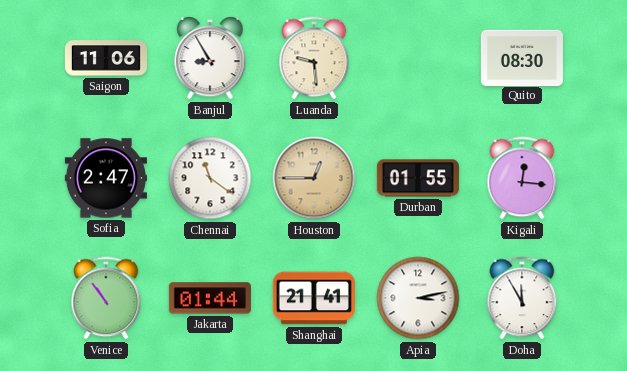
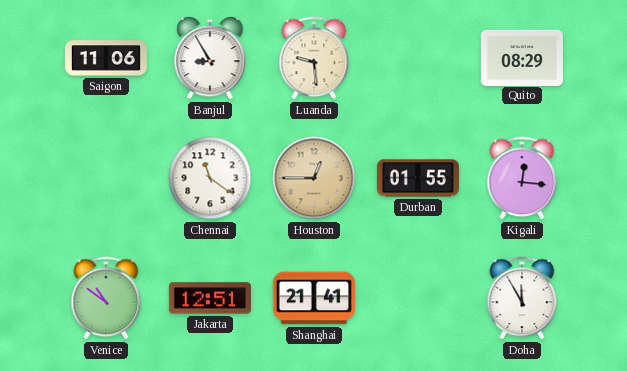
Quito: 08:30 -> 08:29 (522, 57)
Sofia: 2:47 -> none (106, 178)
Venice: 10:54 -> 10:51 (106, 298)
Jakarta: 01:44 -> 12:51 (210, 298)
Apia: 3:13 -> none (418, 298)
